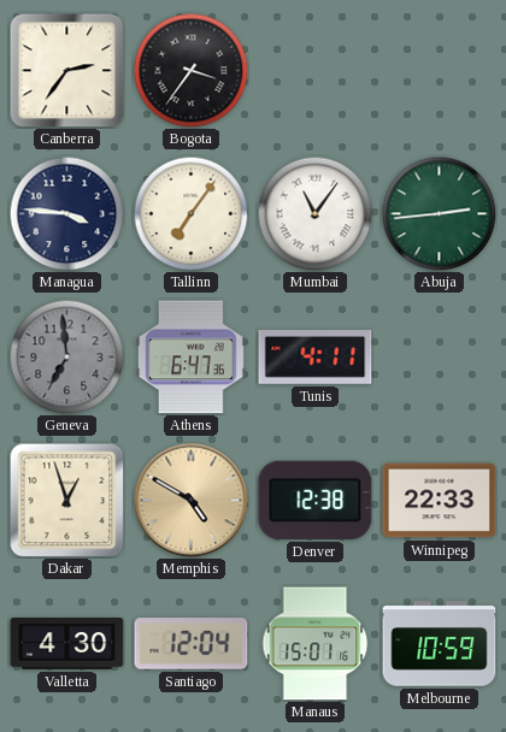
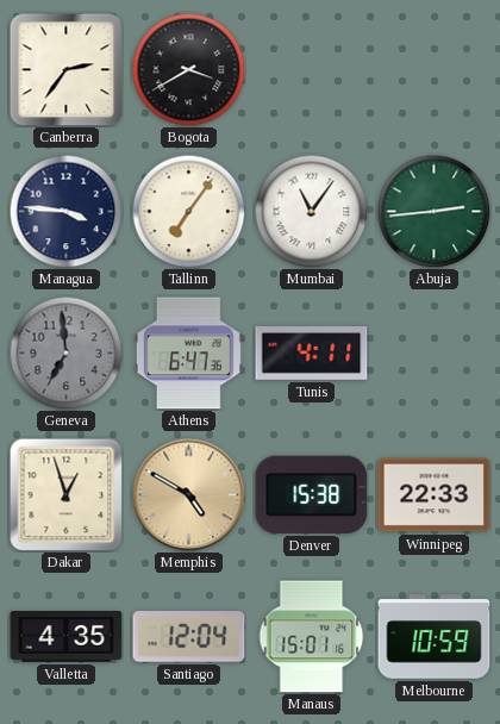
Bogota: 3:36 -> 3:40 (188, 69)
Denver: 12:38 -> 15:38 (312, 494)
Valletta: 4:30 -> 4:35 (67, 637)
